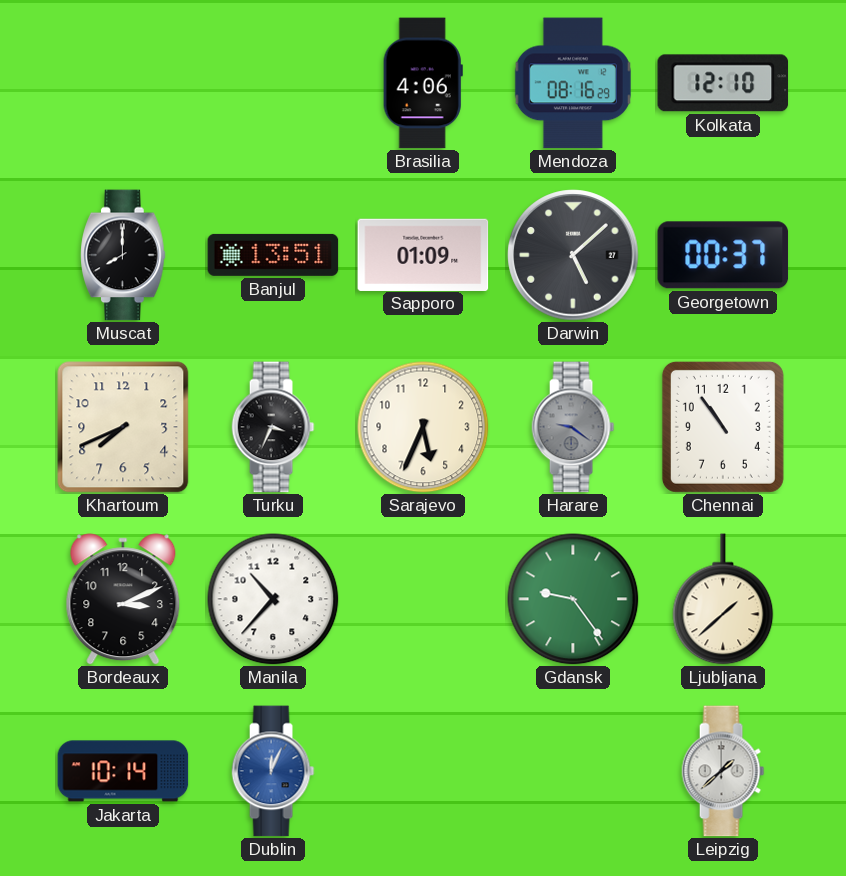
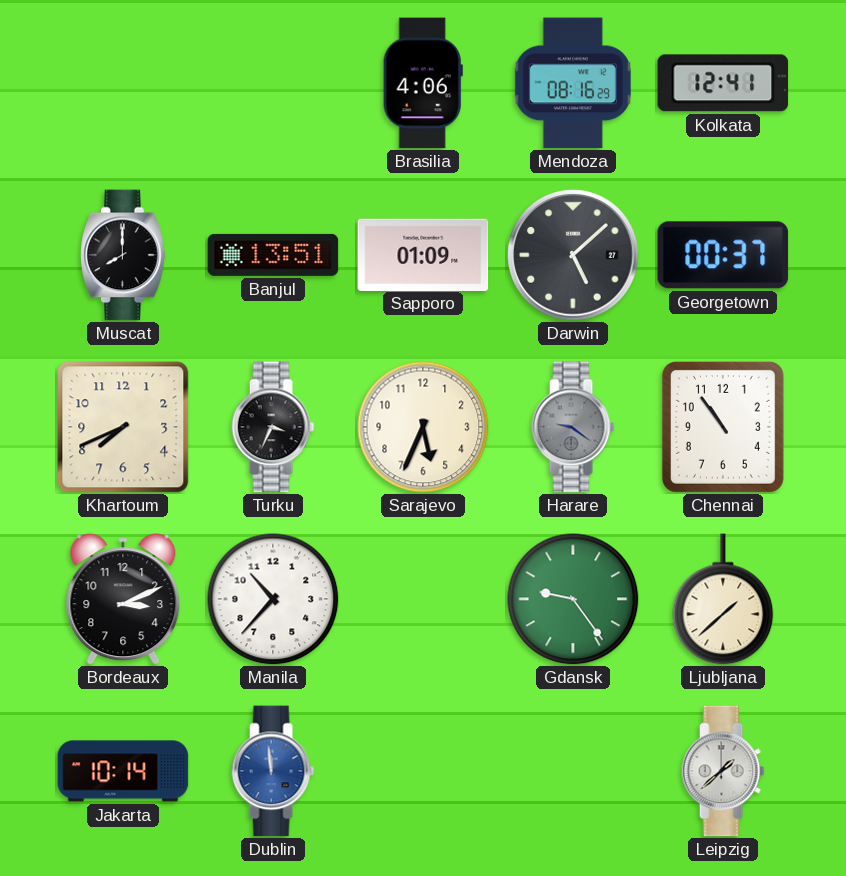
Kolkata: 12:10 -> 12:41 (723, 83)
Dublin: 12:04 -> 11:59 (273, 771)
